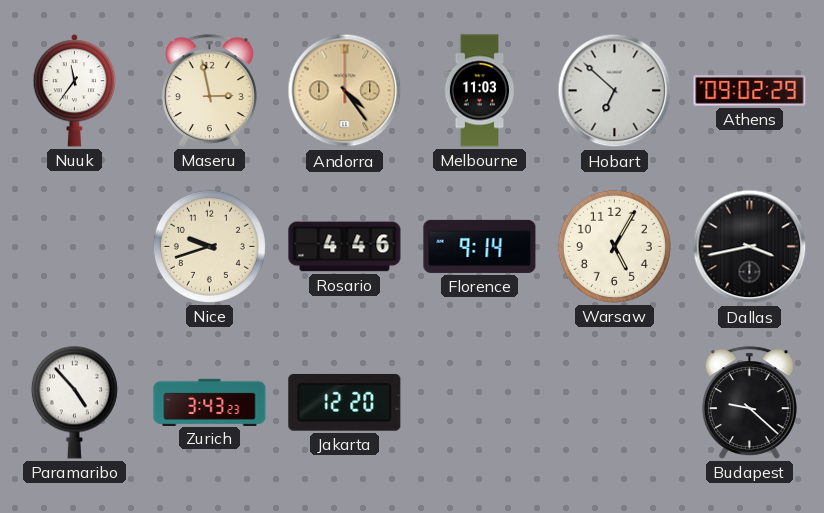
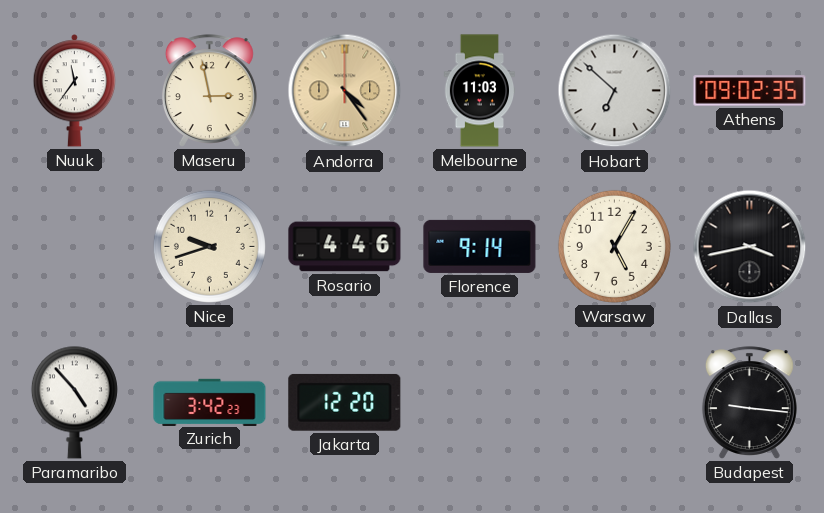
Athens: 09:02:29 -> 09:02:35 (750, 91)
Zurich: 3:43 -> 3:42 (210, 402)
Budapest: 9:22 -> 9:16 (749, 403)
